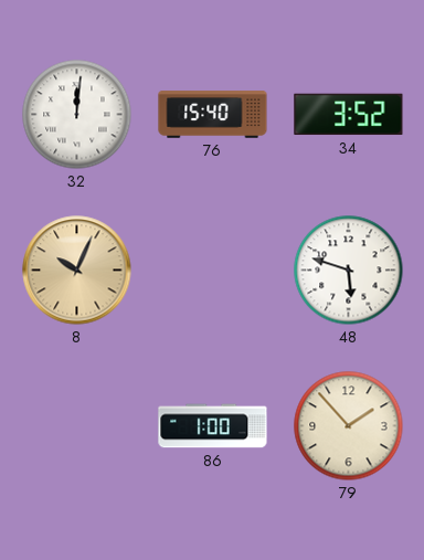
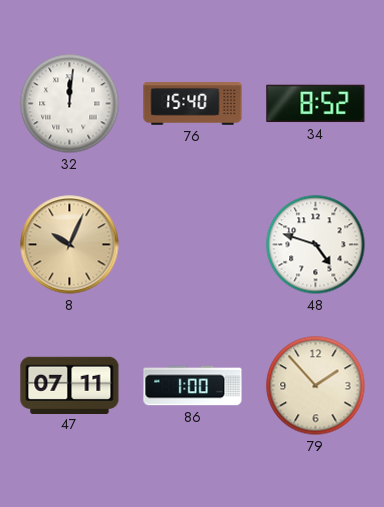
34: 3:52 -> 8:52 (316, 104)
48: 5:48 -> 4:48 (316, 245)
47: none -> 07:11 (70, 385)
